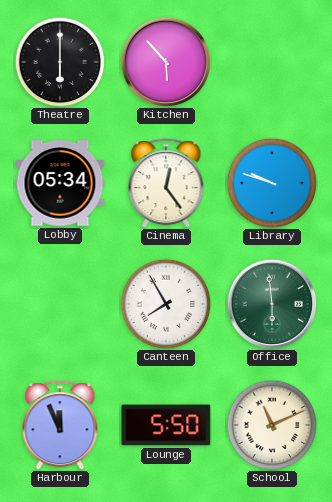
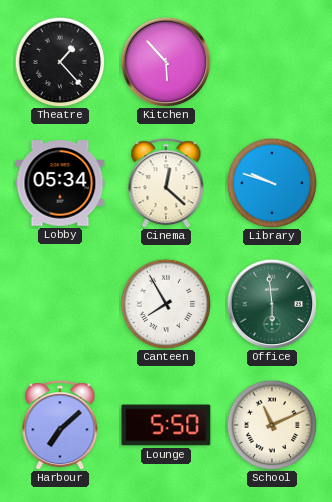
Theatre: 6:00 -> 1:23 (60, 62)
Cinema: 12:24 -> 12:22 (166, 183)
Harbour: 11:56 -> 7:08 (60, 425)
